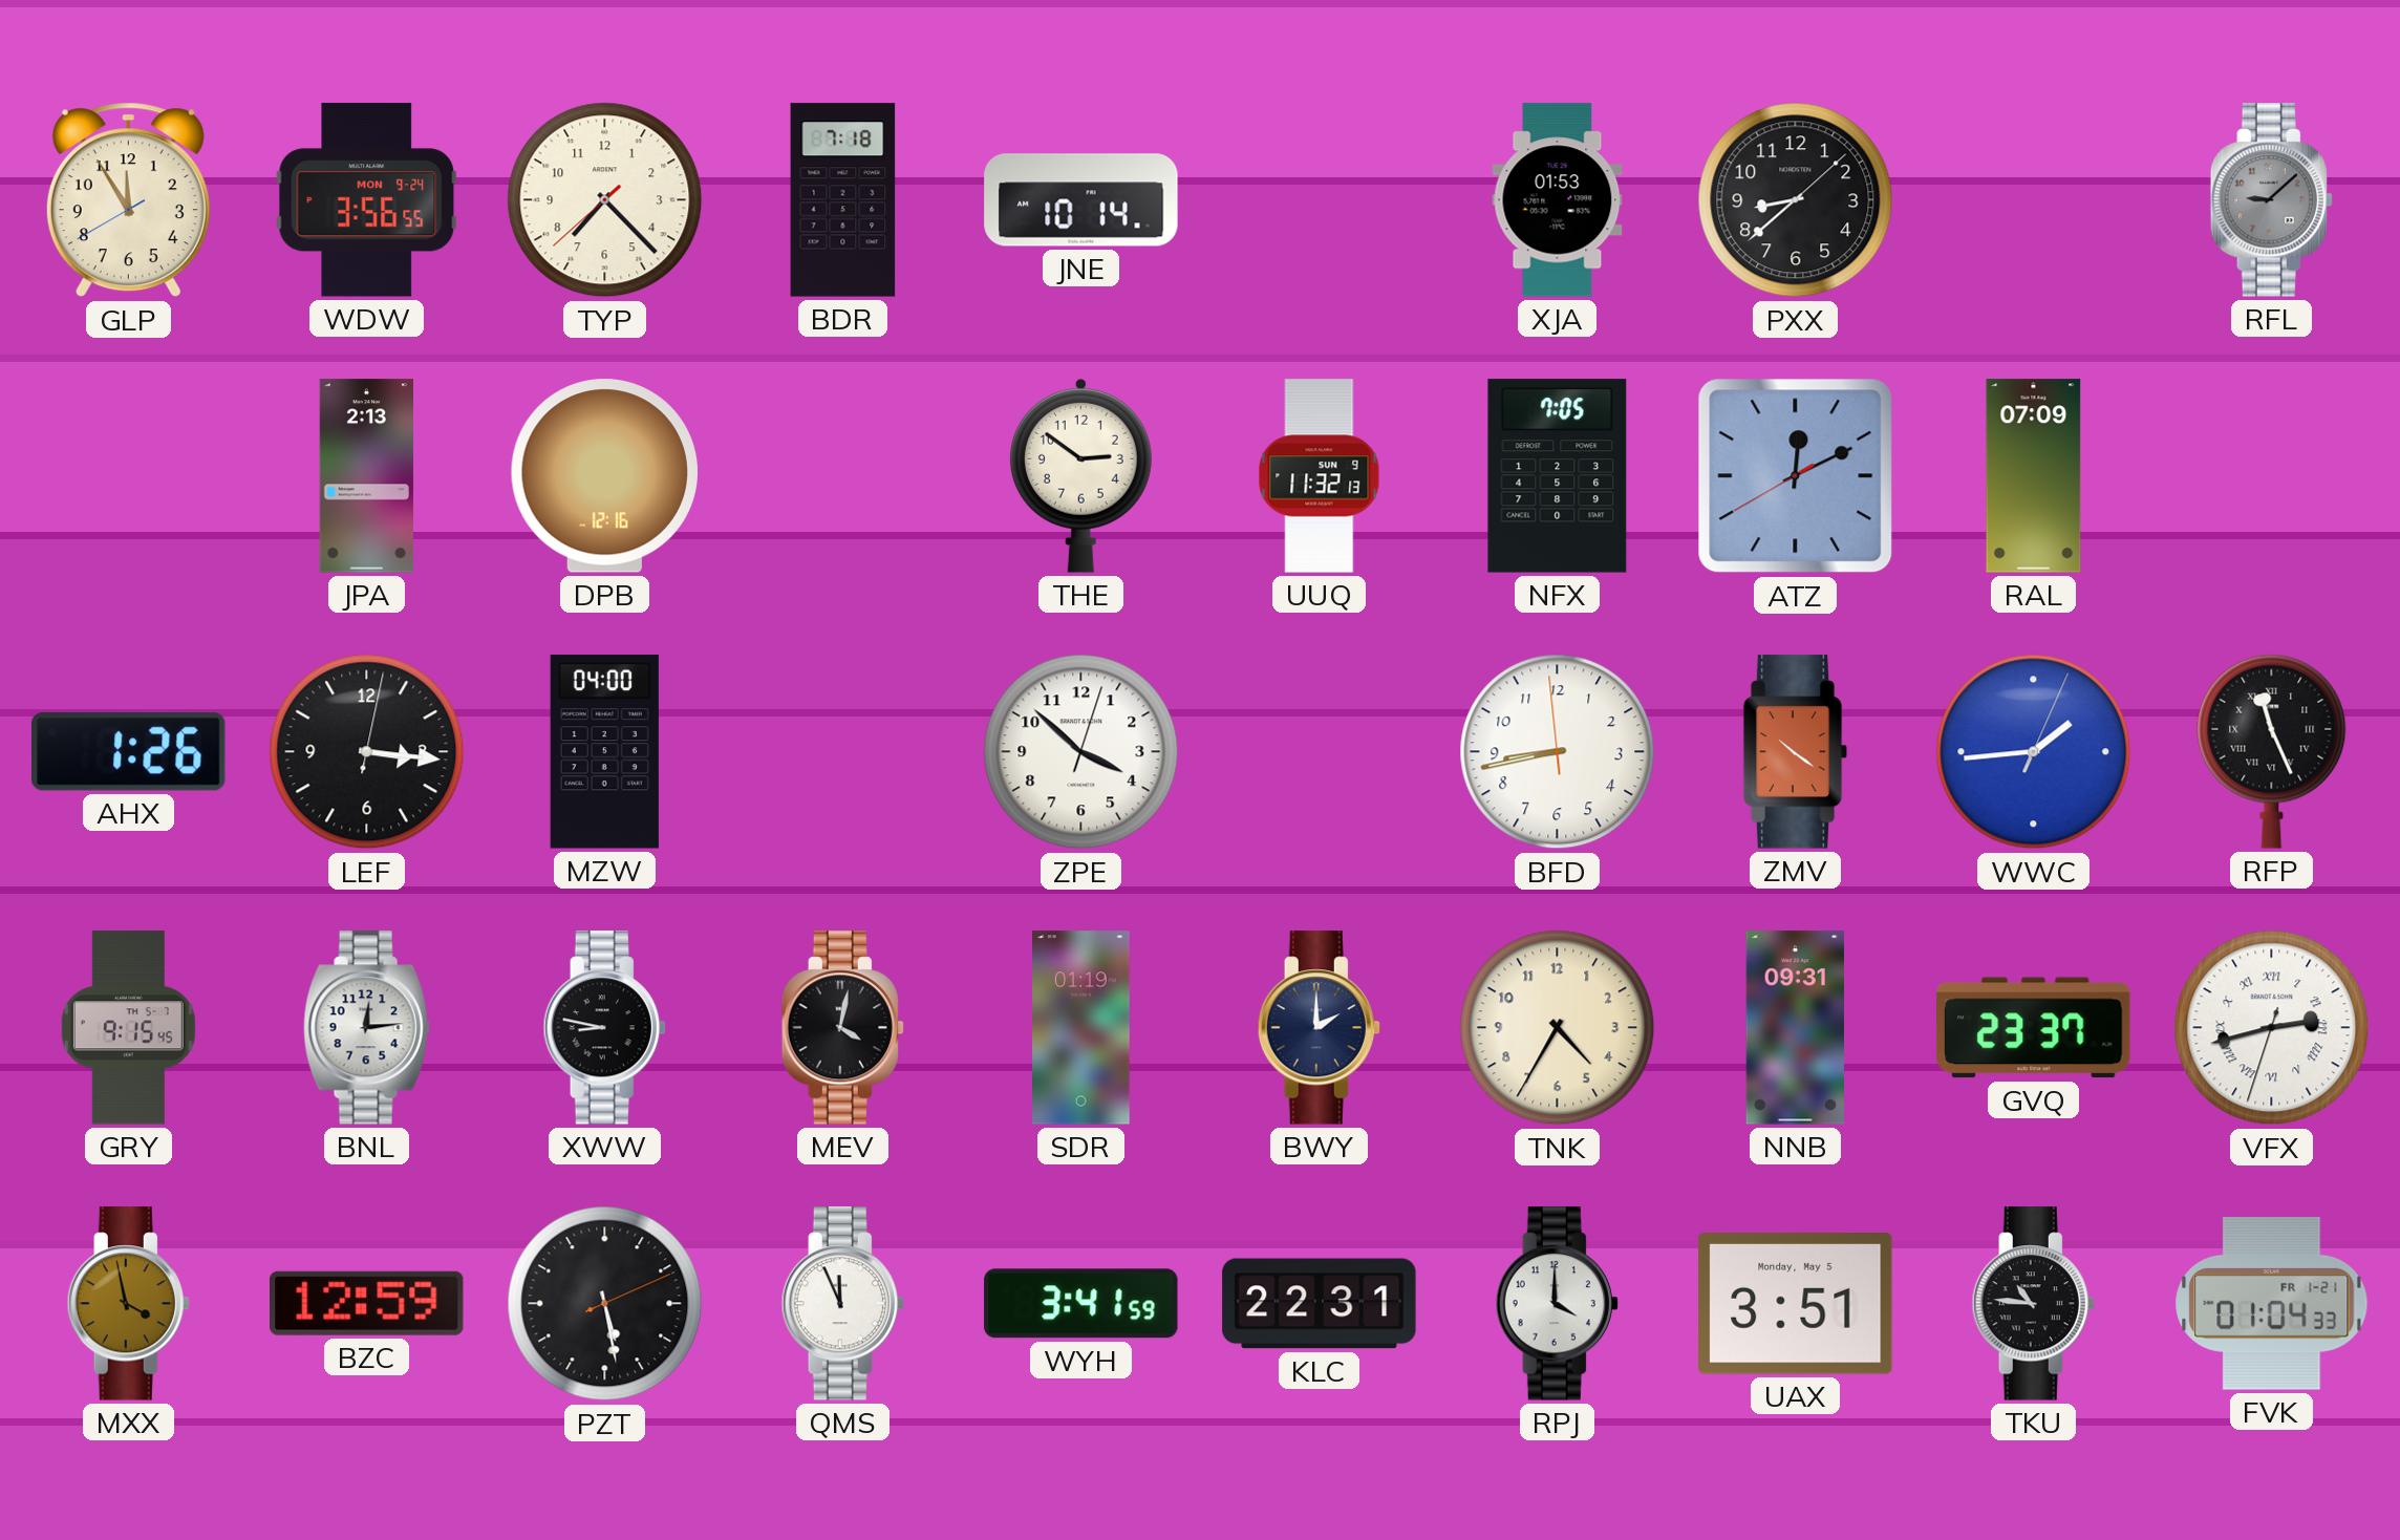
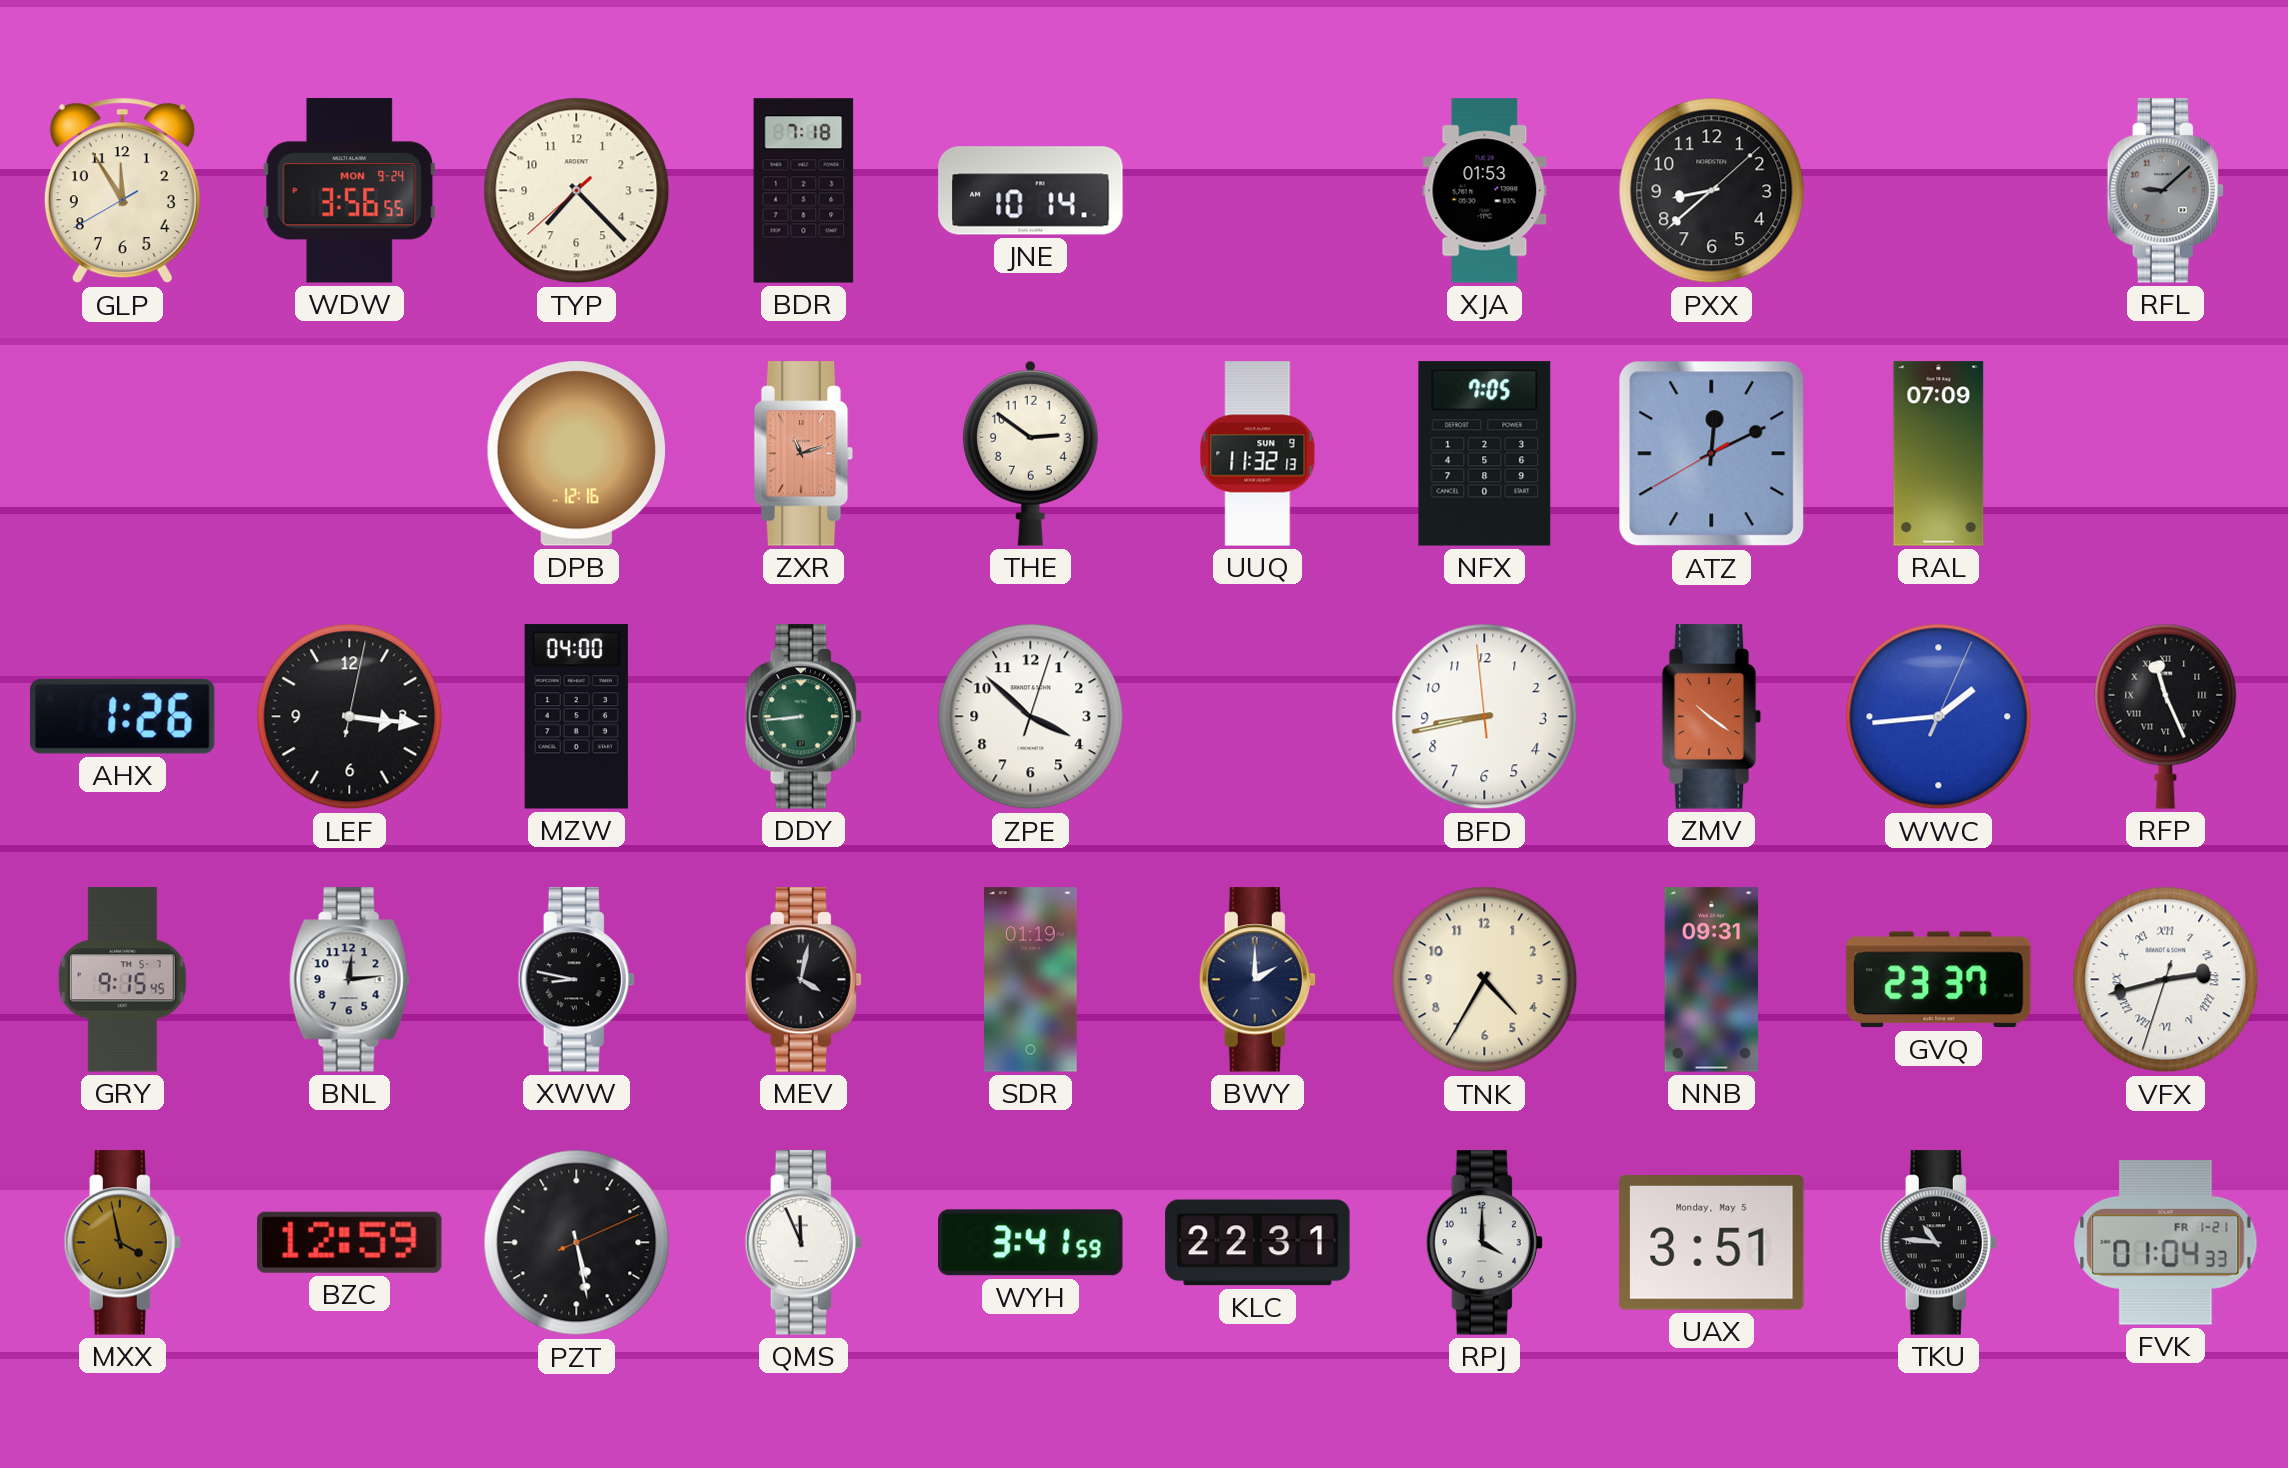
JPA: 2:13 -> none (366, 476)
ZXR: none -> 11:12 (804, 454)
DDY: none -> 8:44 (803, 717)
